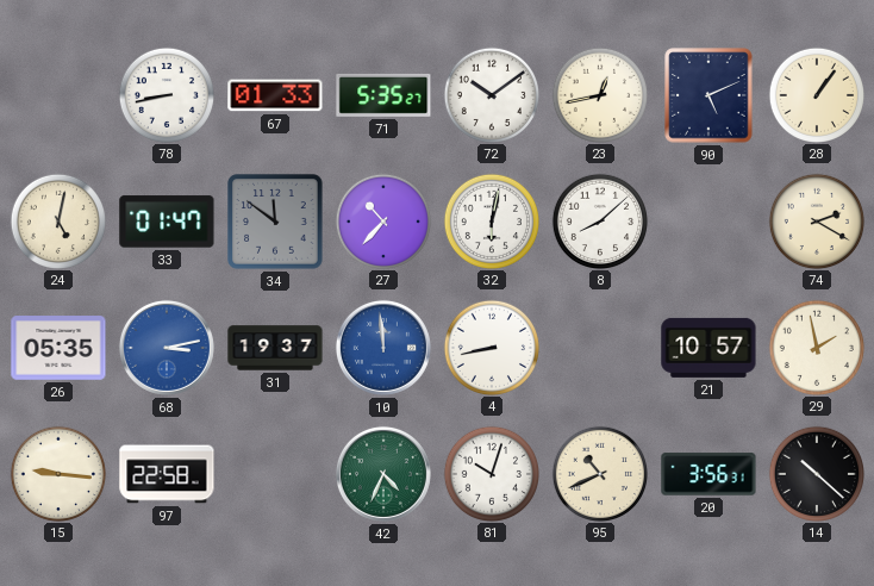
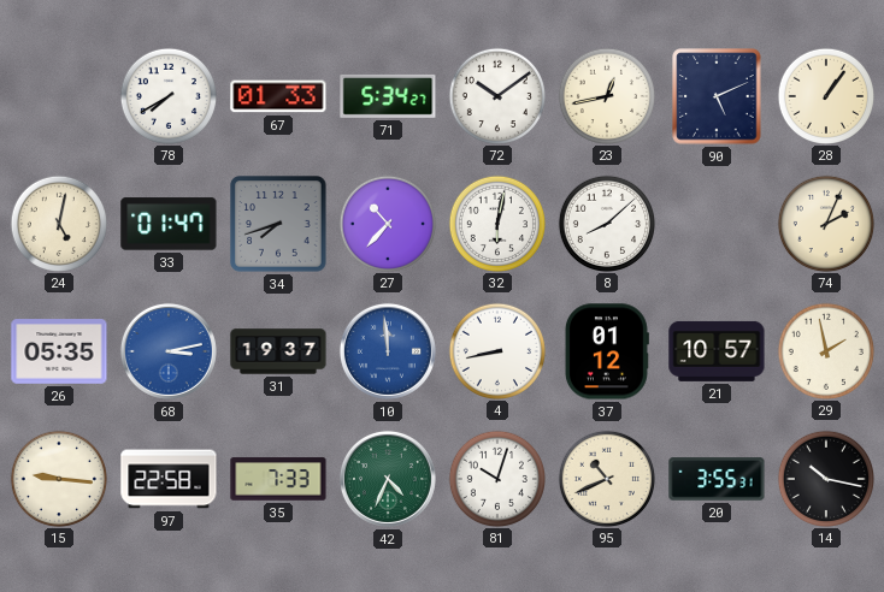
78: 8:43 -> 7:40 (167, 95)
71: 5:35 -> 5:34 (388, 96)
34: 11:51 -> 7:42 (278, 224)
74: 2:20 -> 2:04 (825, 223)
37: none -> 01:12 (606, 351)
35: none -> 7:33 (278, 479)
20: 3:56 -> 3:55 (717, 479)
14: 10:22 -> 10:17 (825, 478)
